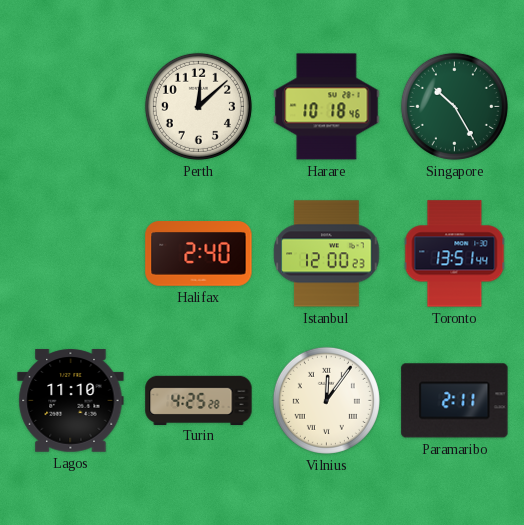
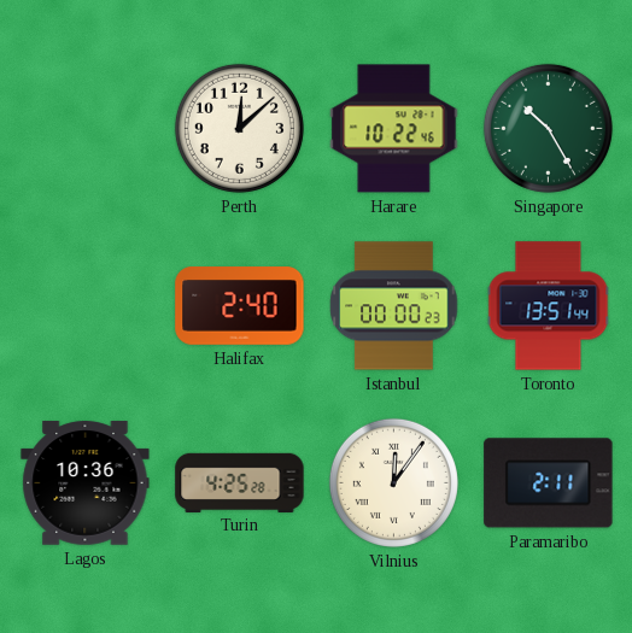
Harare: 10:18 -> 10:22 (394, 129)
Istanbul: 12:00 -> 00:00 (394, 306)
Lagos: 11:10 -> 10:36 (86, 483)
